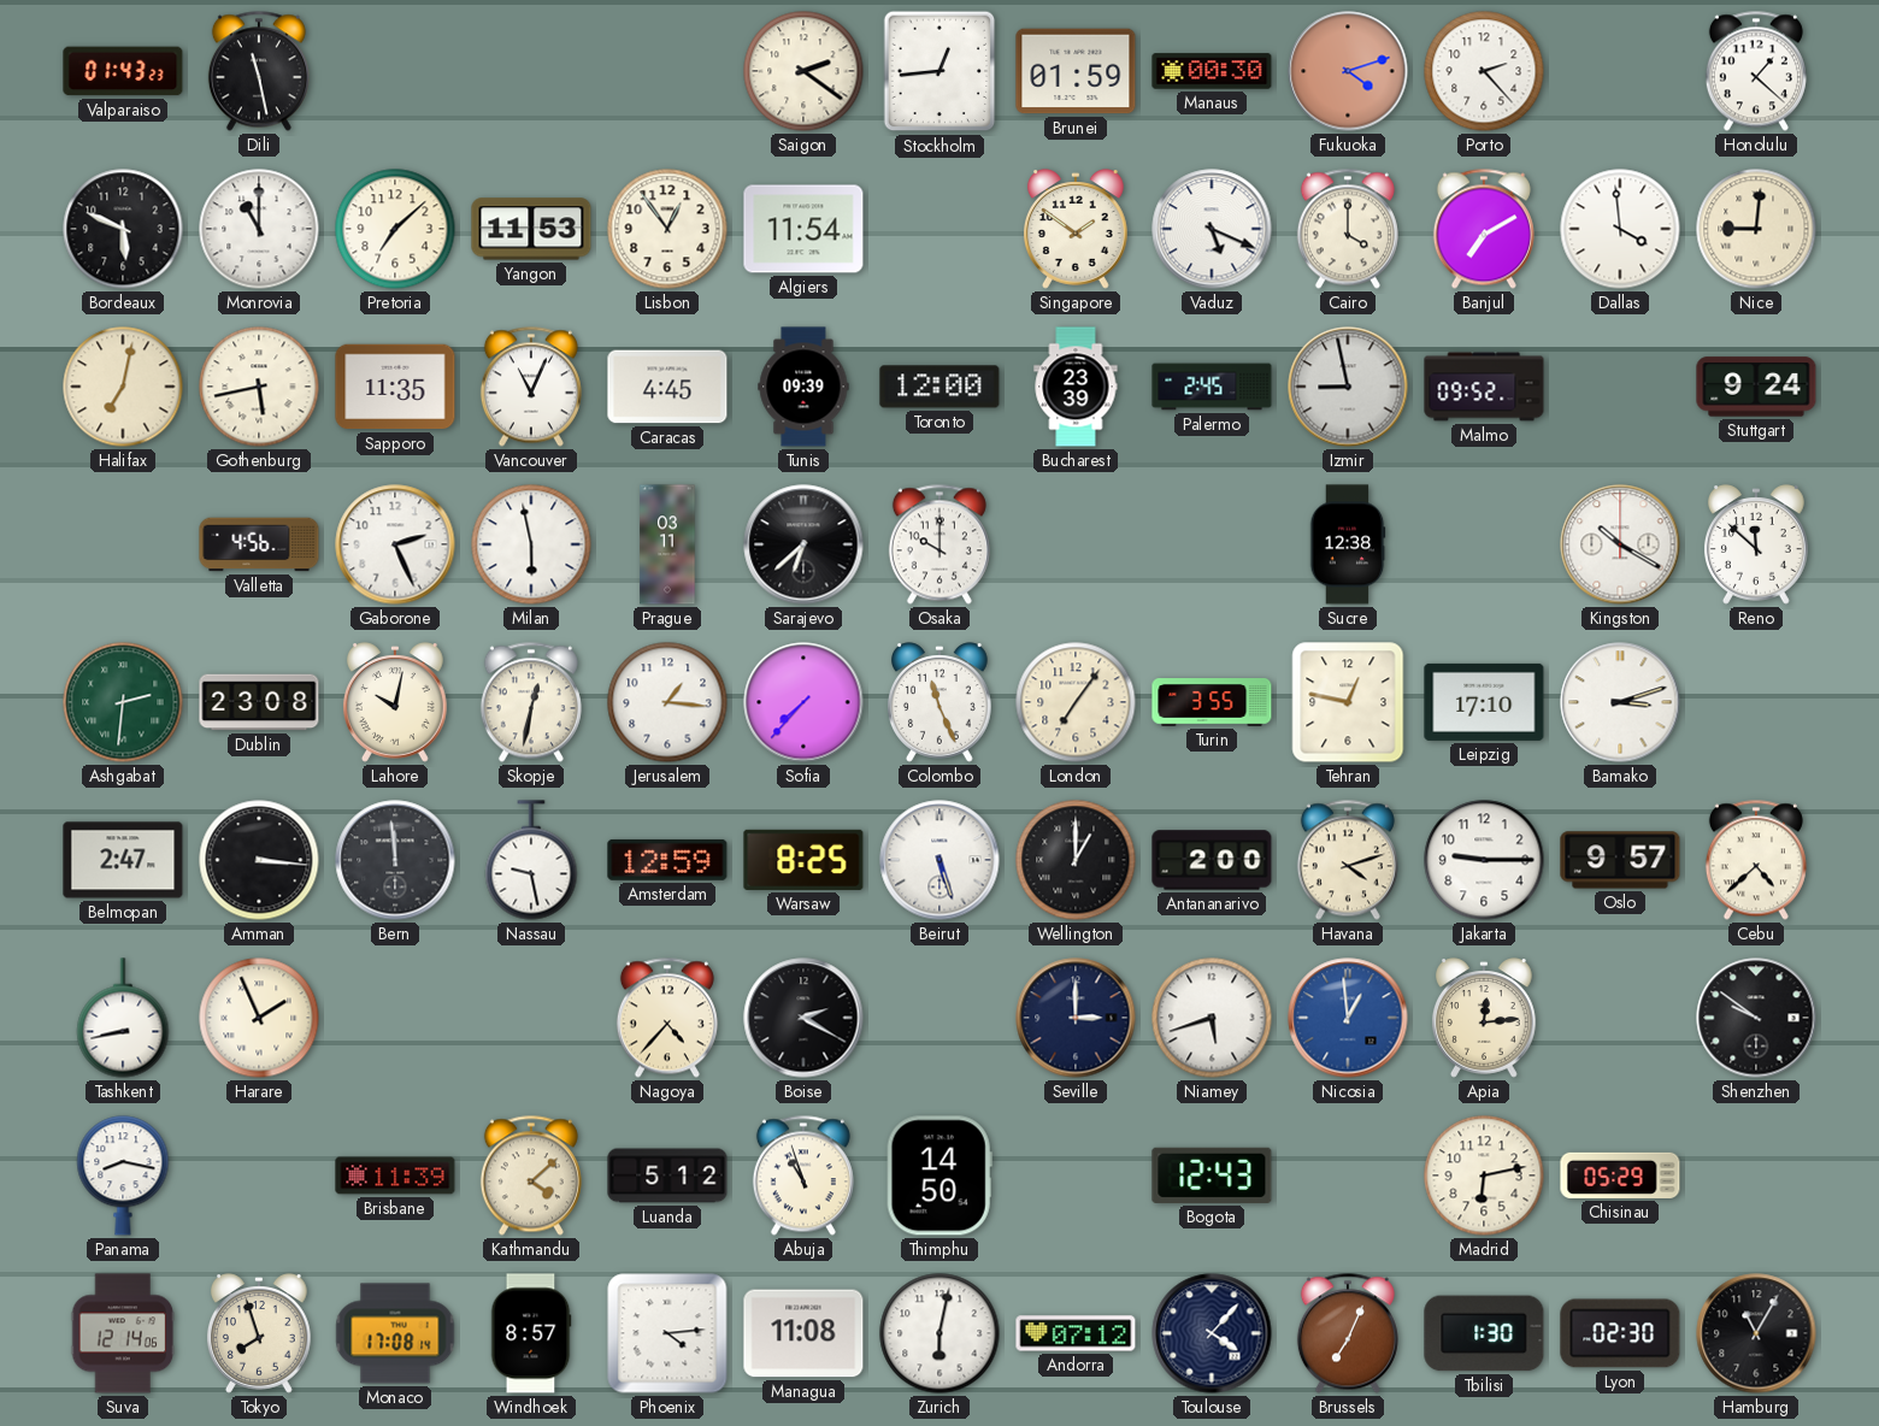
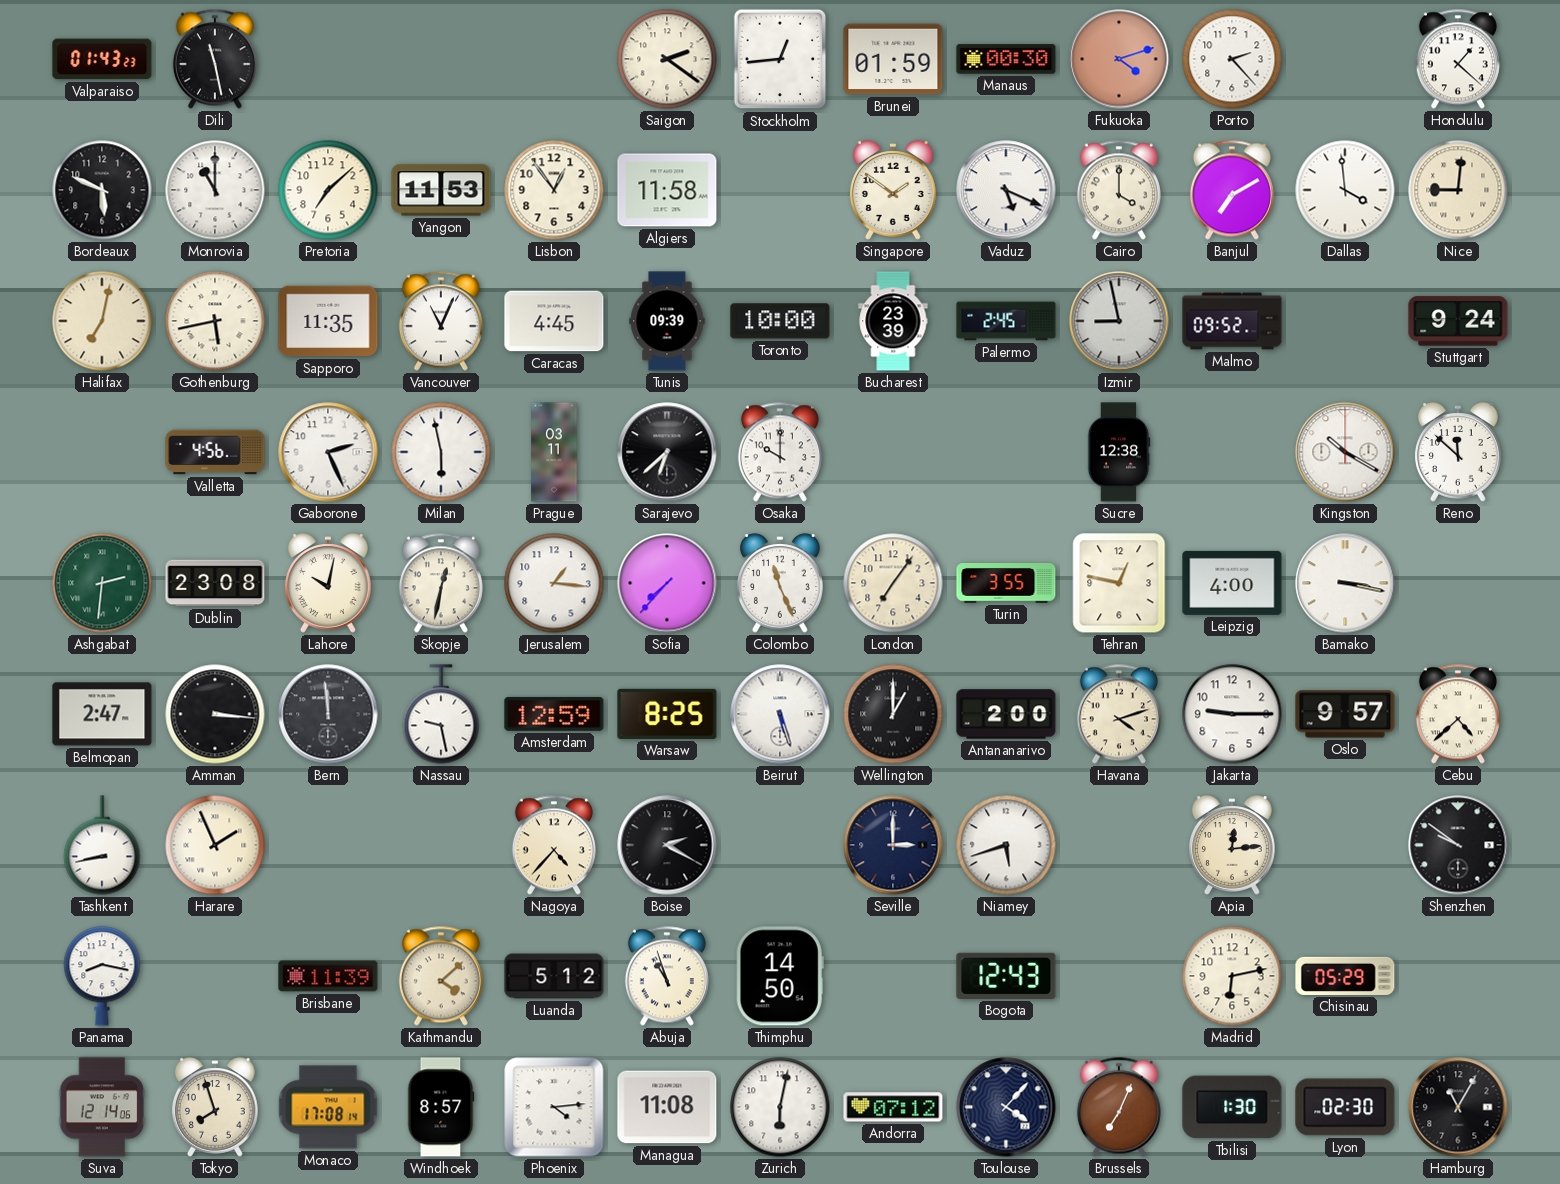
Algiers: 11:54 -> 11:58 (667, 190)
Toronto: 12:00 -> 10:00 (780, 321)
Leipzig: 17:10 -> 4:00 (1232, 583)
Bamako: 3:12 -> 3:17 (1345, 583)
Nicosia: 12:59 -> none (1348, 1018)
